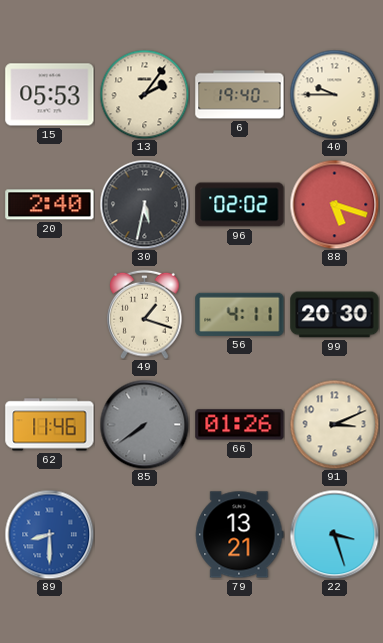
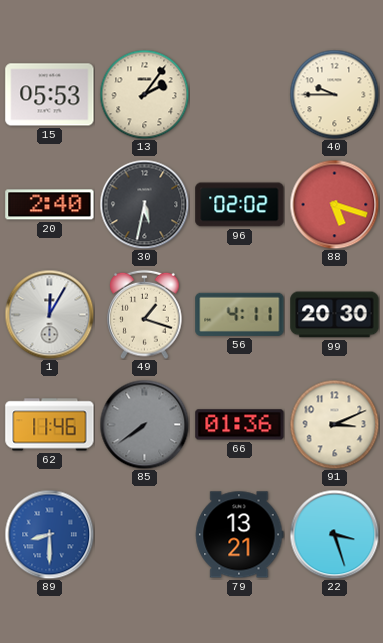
6: 19:40 -> none (240, 95)
1: none -> 12:05 (49, 314)
66: 01:26 -> 01:36 (240, 425)
